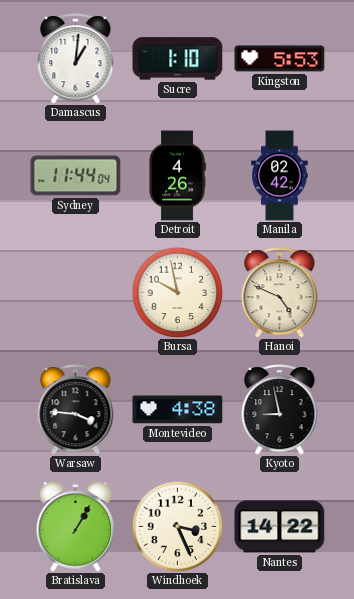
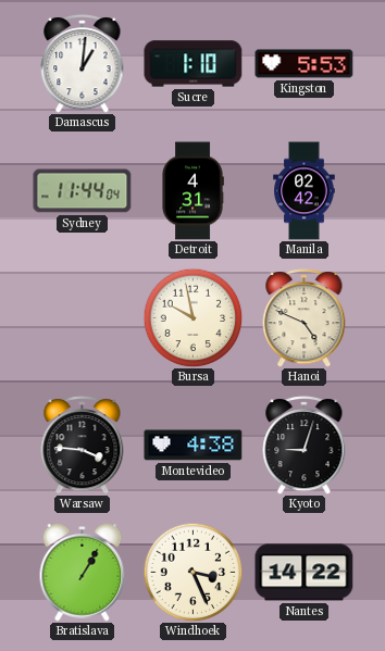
Detroit: 4:26 -> 4:31 (192, 191)
Kyoto: 8:58 -> 9:03 (305, 446)
